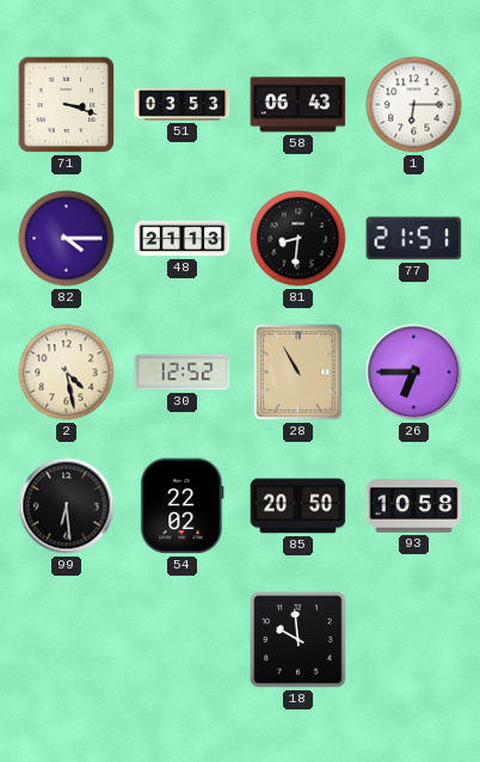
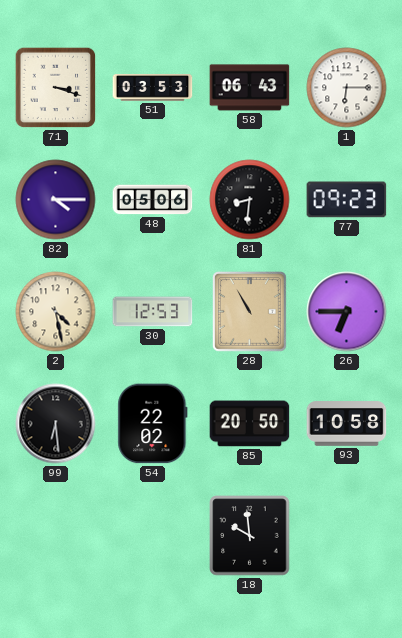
48: 21:13 -> 05:06 (153, 200)
77: 21:51 -> 09:23 (347, 200)
30: 12:52 -> 12:53 (153, 312)
